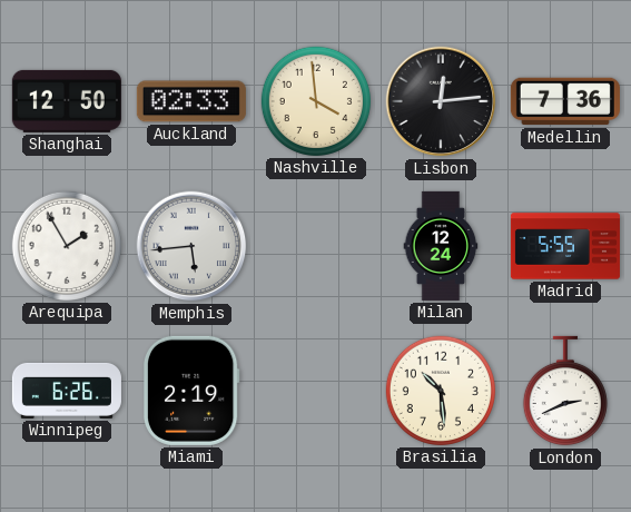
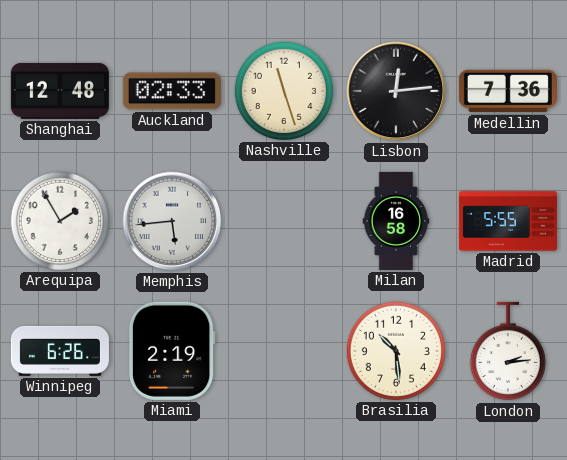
Shanghai: 12:50 -> 12:48 (60, 91)
Nashville: 3:59 -> 11:27 (284, 91)
Milan: 12:24 -> 16:58 (396, 221)
London: 2:41 -> 2:14 (508, 351)
